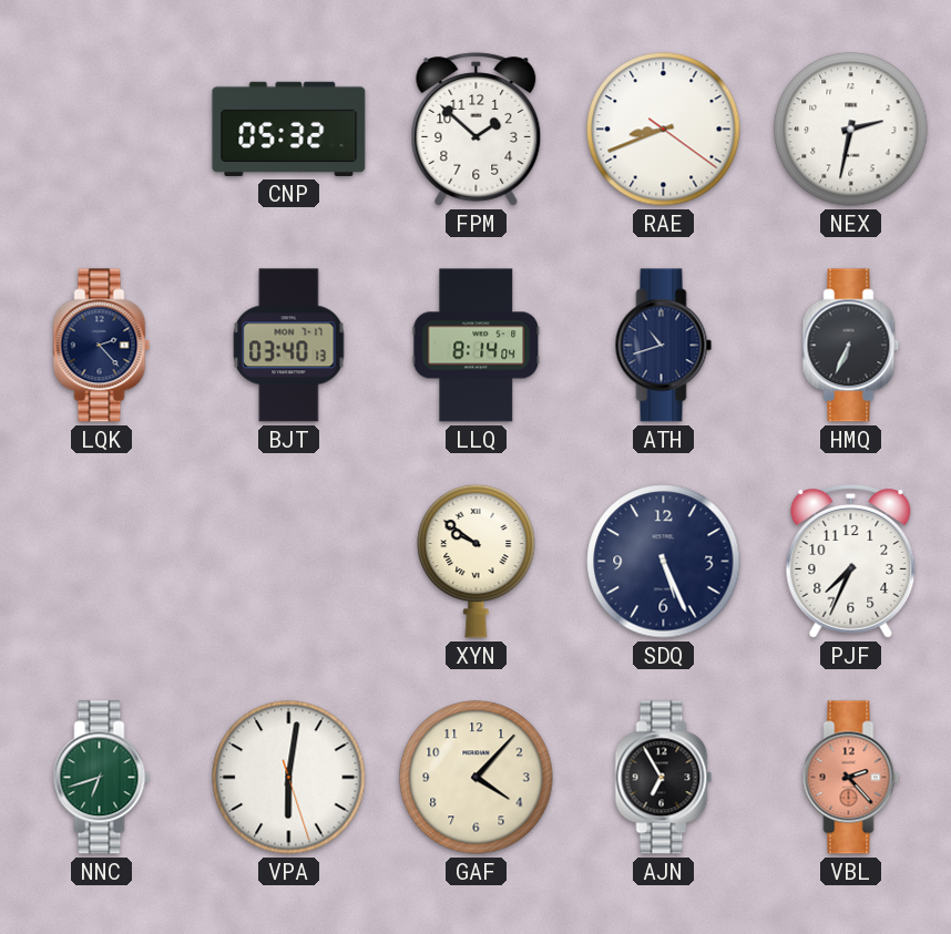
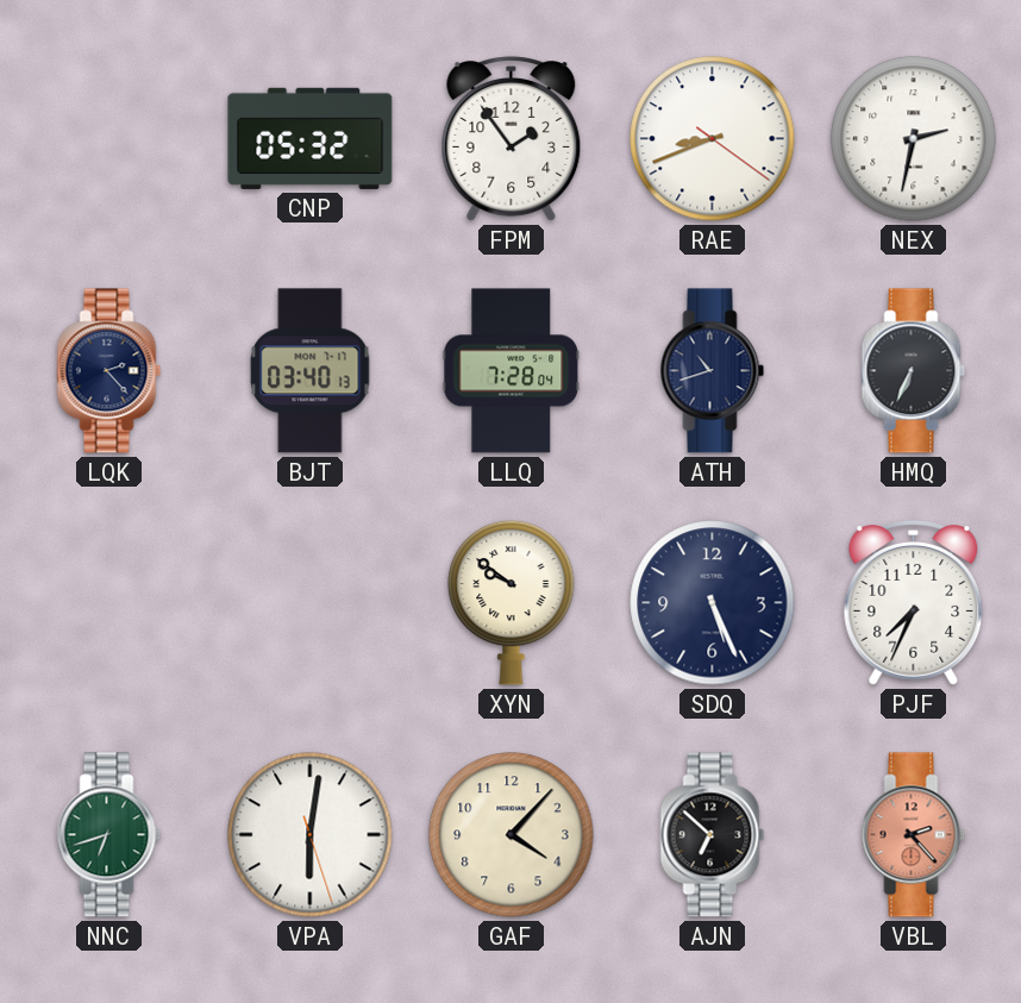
FPM: 1:52 -> 1:54 (512, 139)
LLQ: 8:14 -> 7:28 (512, 371)
AJN: 6:55 -> 6:52 (713, 835)
